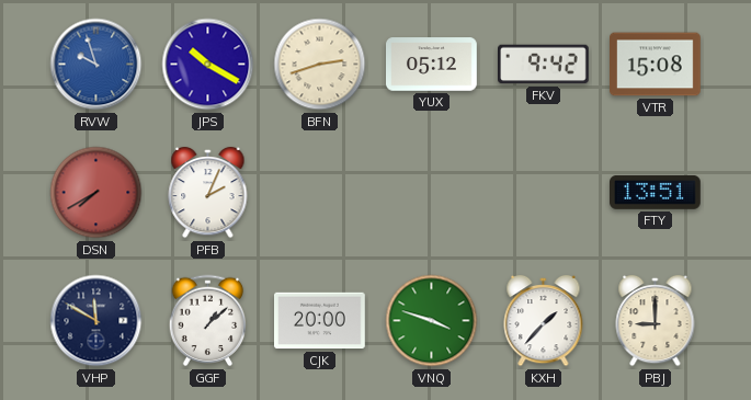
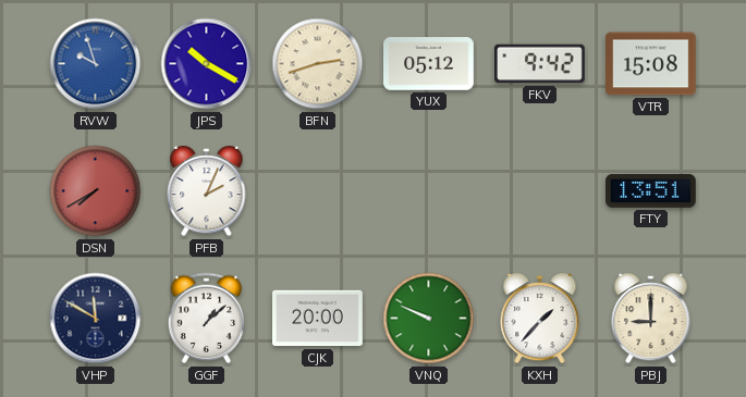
VNQ: 3:48 -> 9:49 (429, 319)
